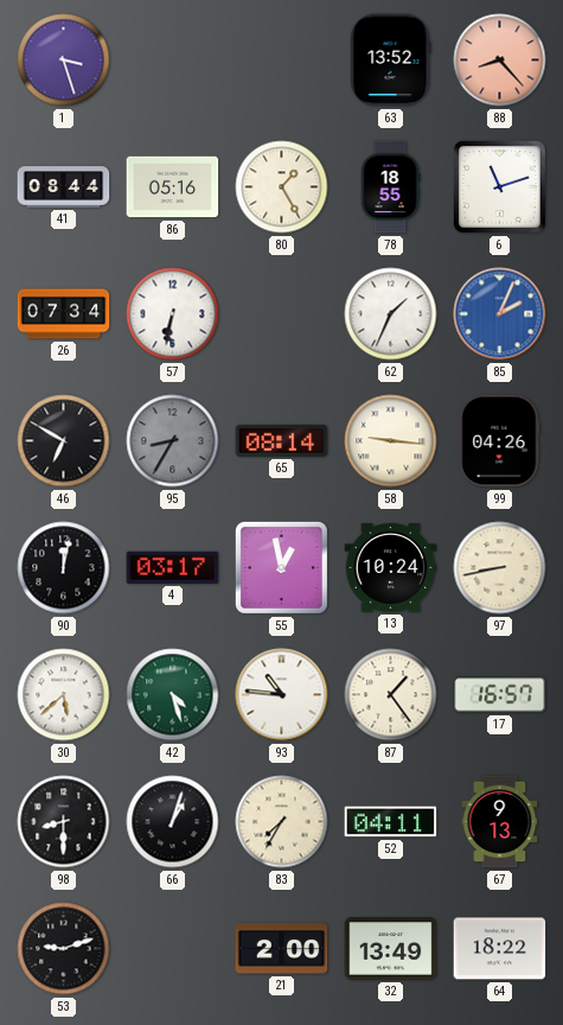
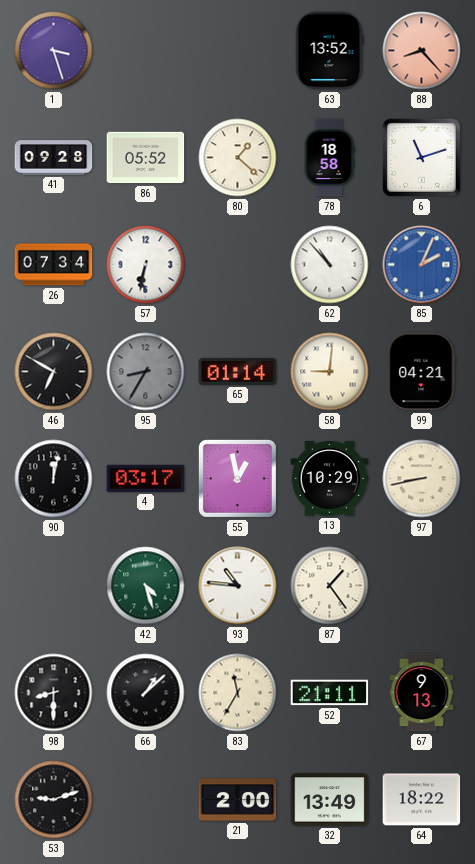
41: 08:44 -> 09:28 (54, 158)
86: 05:16 -> 05:52 (146, 158)
80: 1:25 -> 1:22 (238, 158)
78: 18:55 -> 18:58 (329, 158)
62: 1:34 -> 10:53 (330, 265)
65: 08:14 -> 01:14 (238, 371)
58: 9:16 -> 9:01 (330, 372)
99: 04:26 -> 04:21 (422, 372)
13: 10:24 -> 10:29 (330, 479)
30: 5:38 -> none (64, 695)
17: 16:57 -> none (500, 695)
66: 1:03 -> 1:08 (146, 693)
83: 7:35 -> 11:35 (238, 693)
52: 04:11 -> 21:11 (330, 693)
